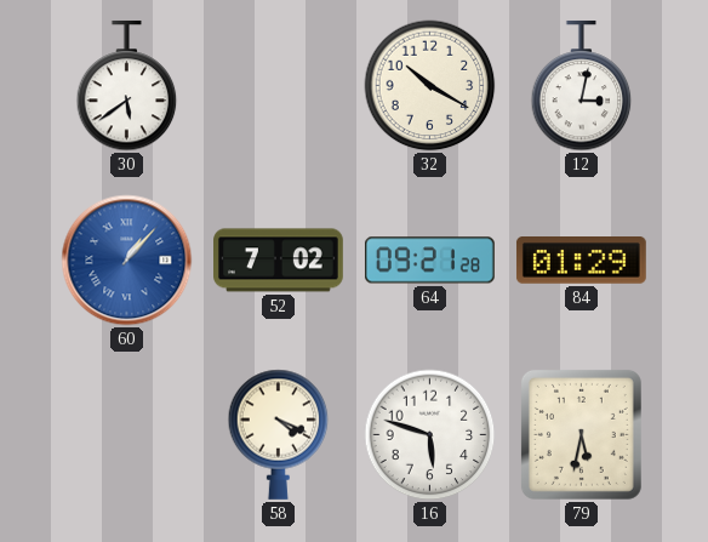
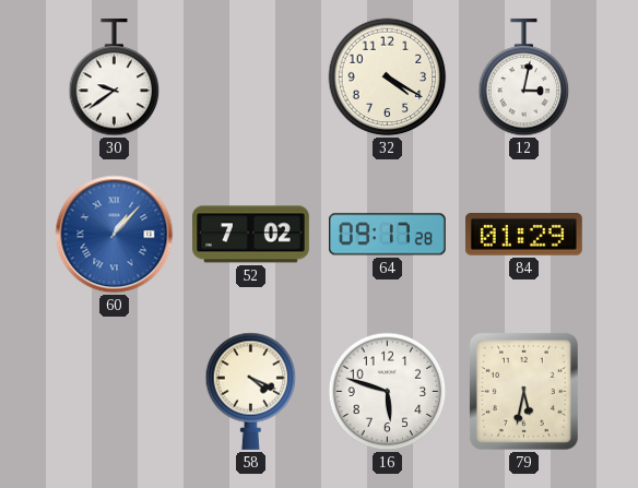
30: 5:39 -> 9:39 (115, 78)
32: 10:20 -> 4:20 (388, 78)
64: 09:21 -> 09:17 (387, 235)
